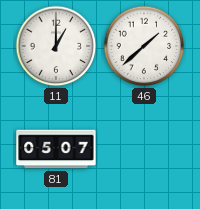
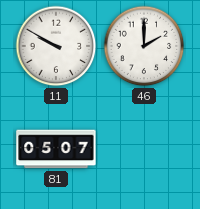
11: 1:00 -> 9:50 (56, 46)
46: 1:38 -> 2:00 (144, 46)
